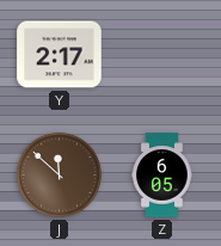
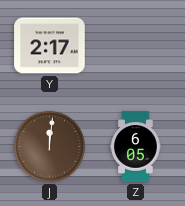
J: 11:52 -> 12:01 (49, 146)
